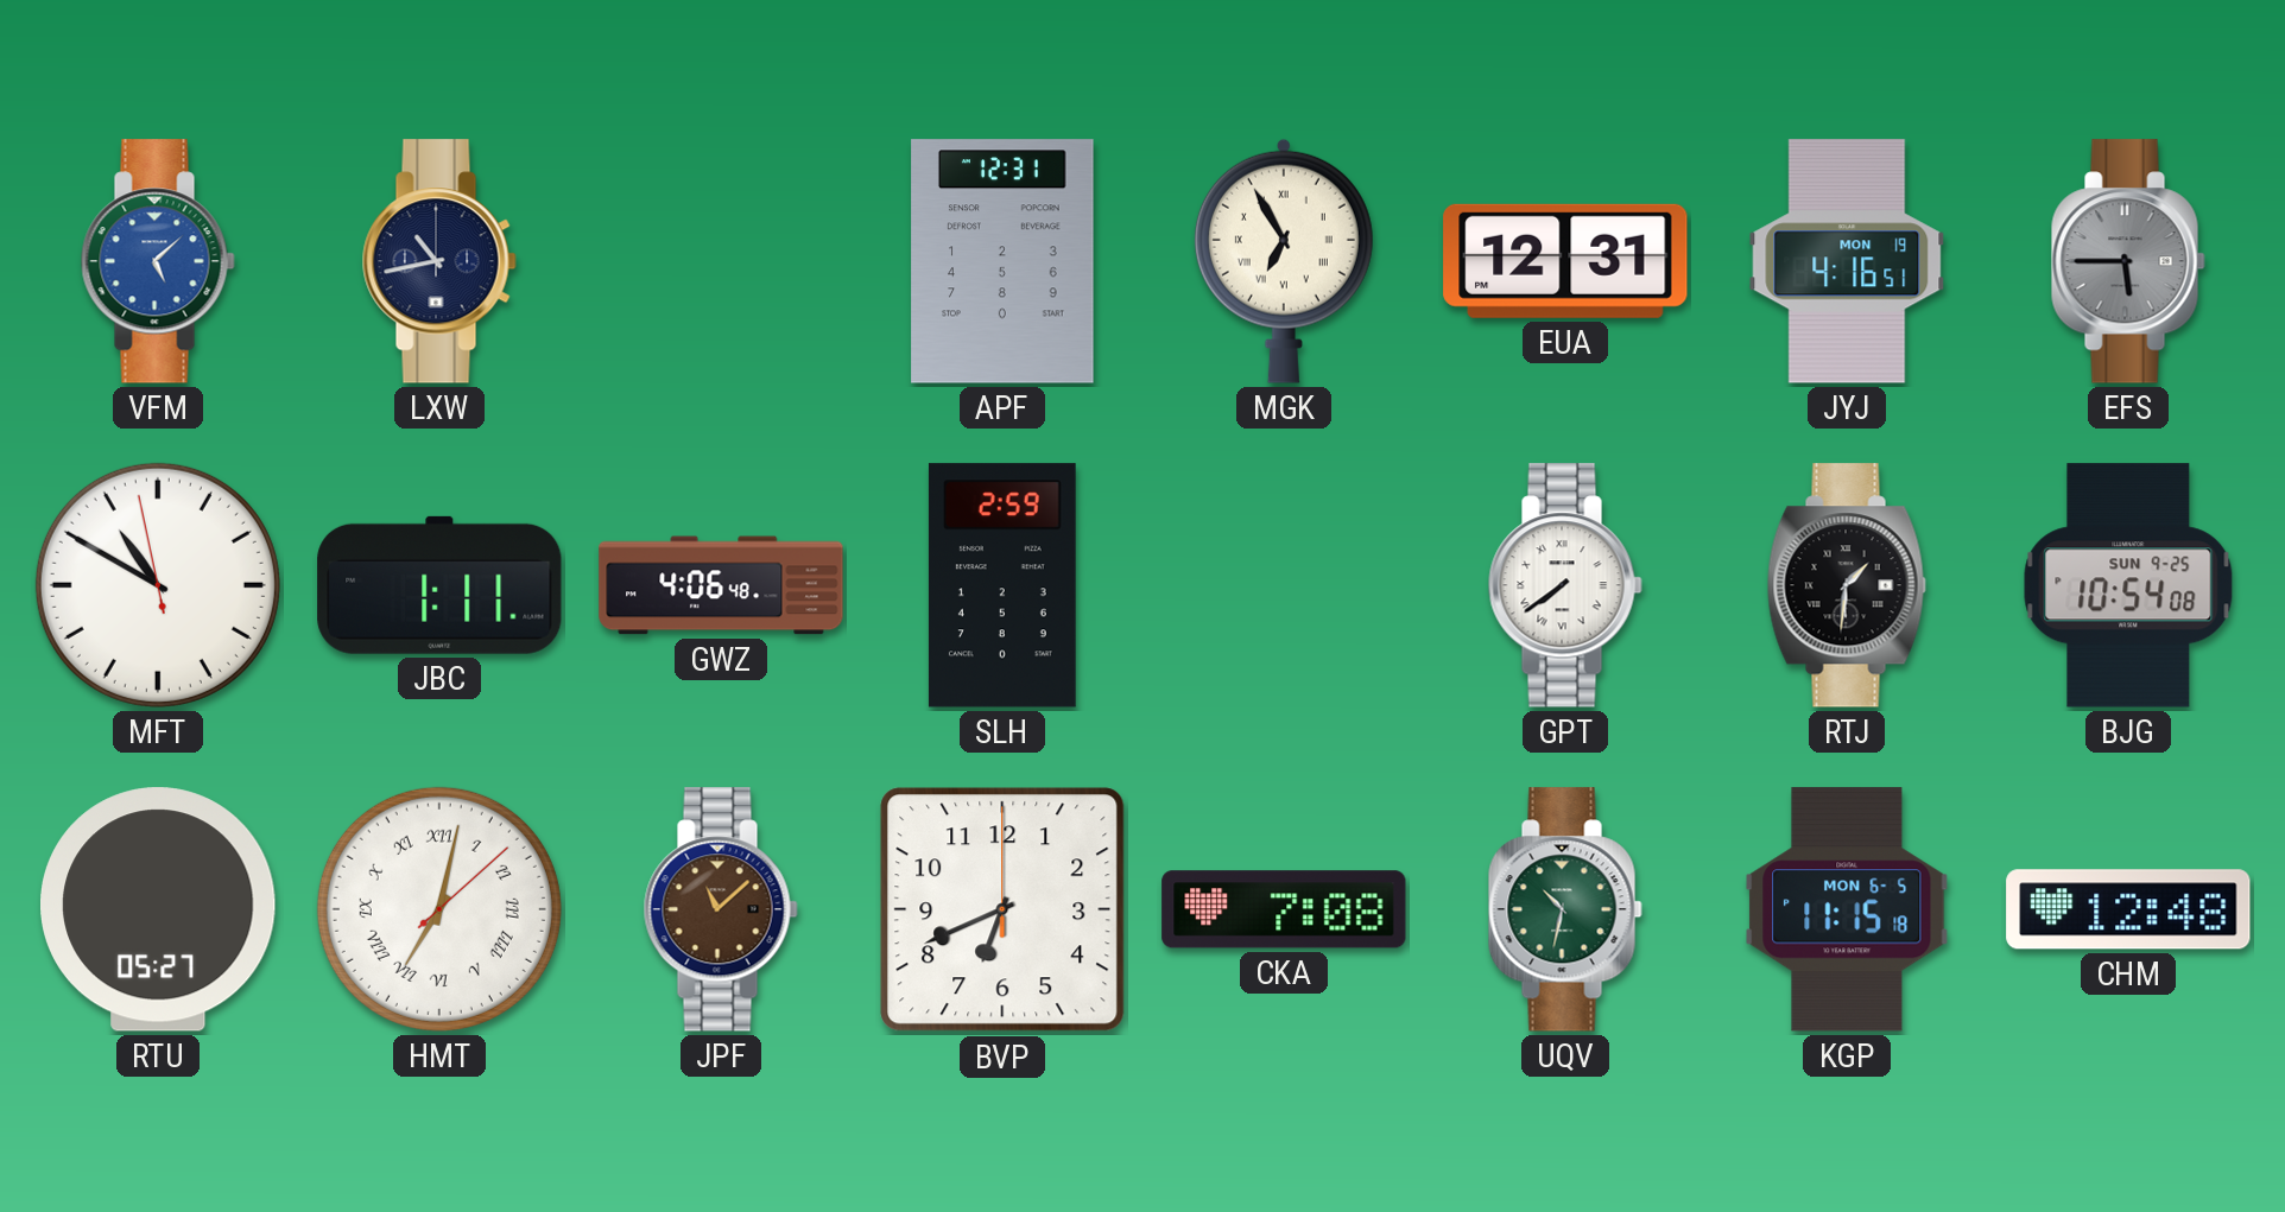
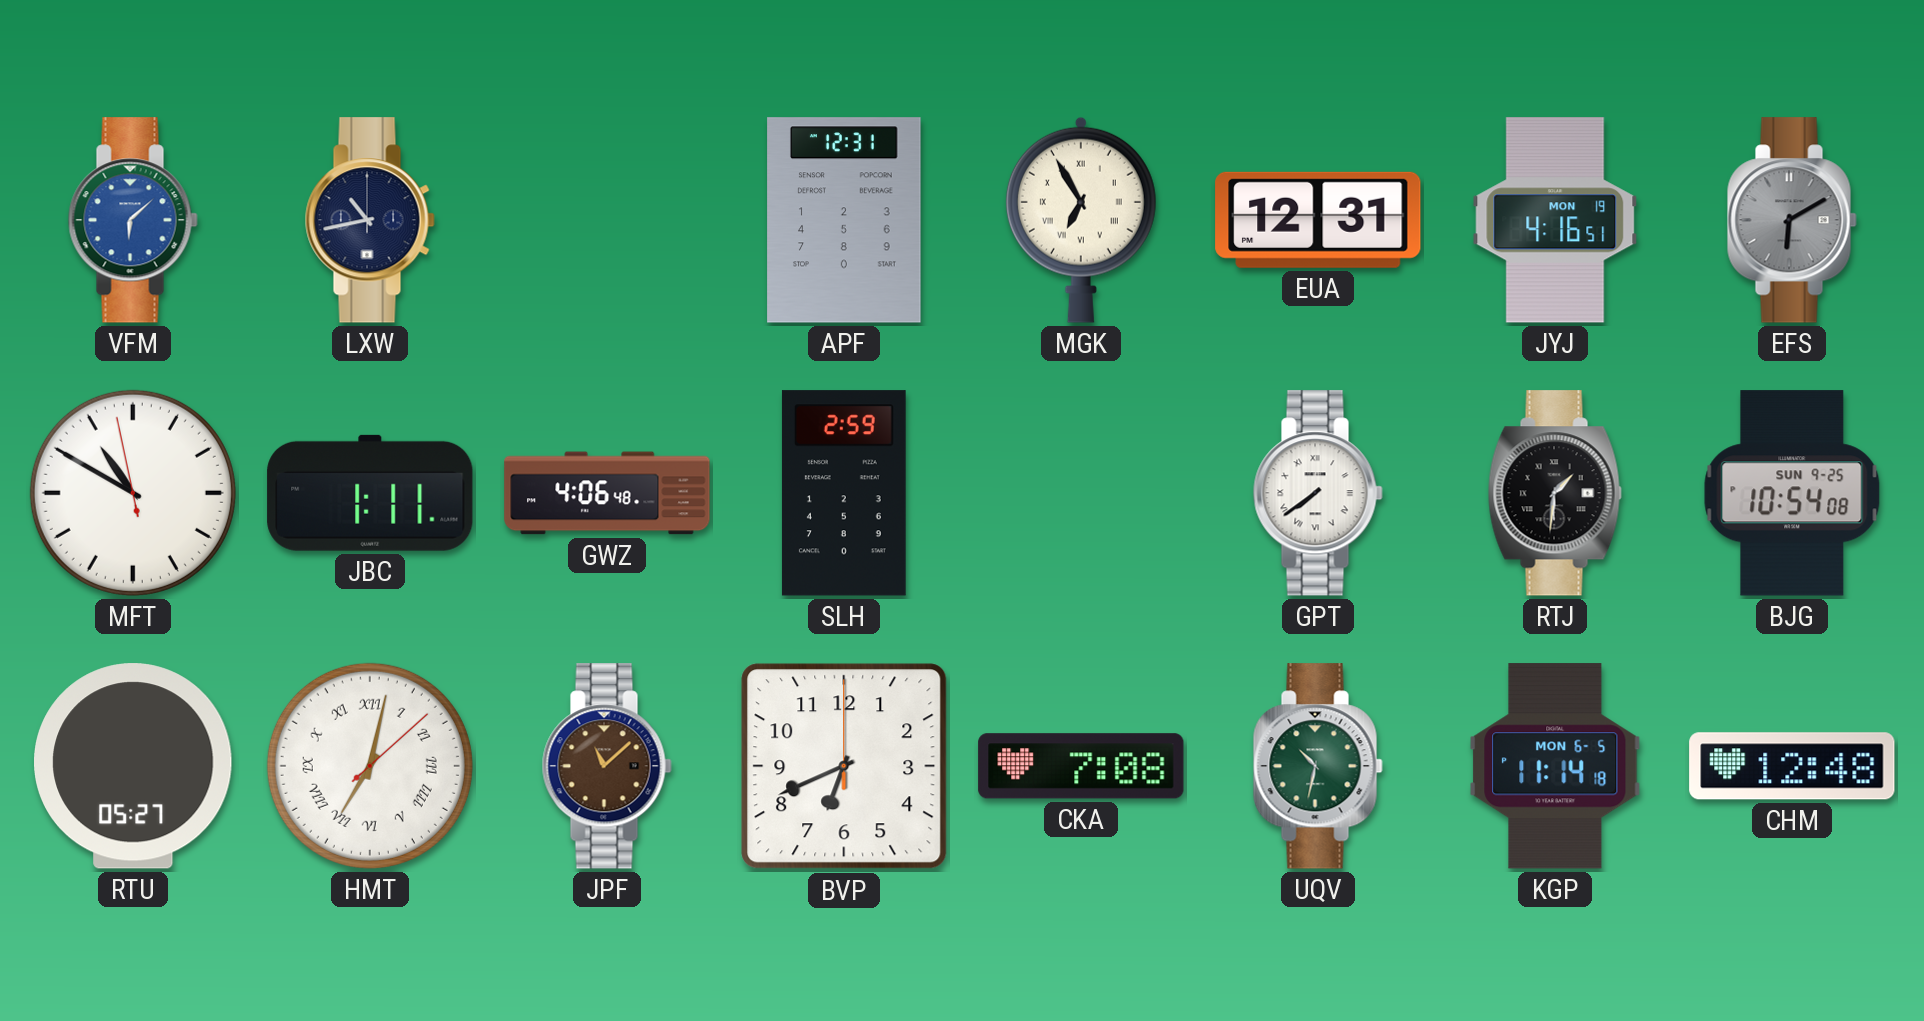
VFM: 5:08 -> 6:08 (133, 220)
EFS: 5:45 -> 6:10 (1792, 220)
KGP: 11:15 -> 11:14 (1555, 766)
